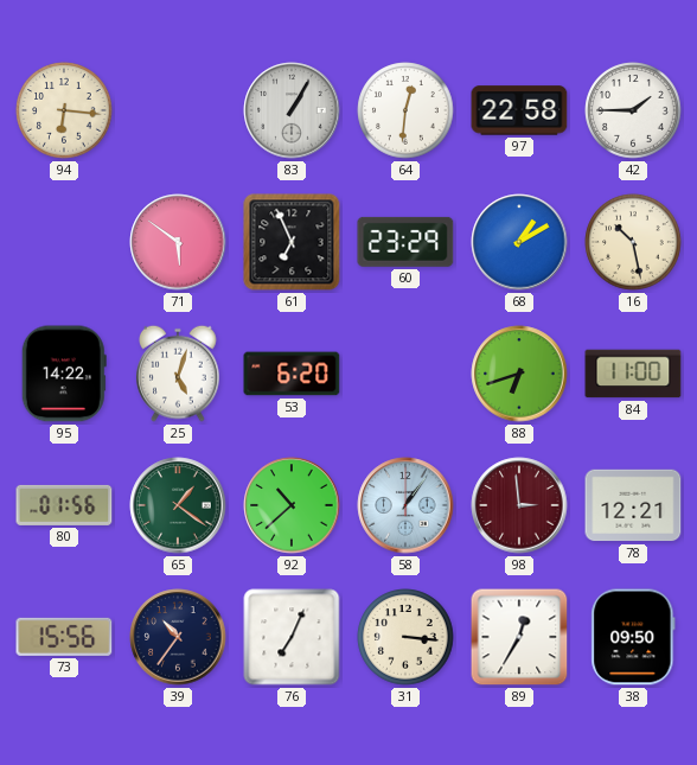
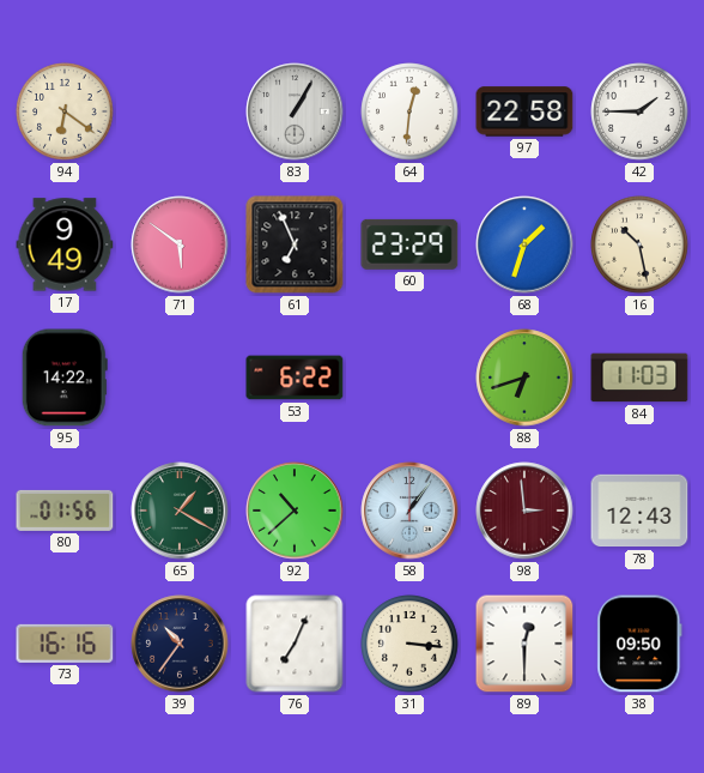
94: 6:16 -> 6:21 (65, 111)
17: none -> 9:49 (65, 244)
68: 1:10 -> 1:33 (524, 244)
25: 5:03 -> none (179, 374)
53: 6:20 -> 6:22 (295, 378)
84: 11:00 -> 11:03 (639, 378)
65: 1:21 -> 1:20 (180, 511)
78: 12:21 -> 12:43 (639, 511)
73: 15:56 -> 16:16 (65, 644)
89: 12:35 -> 12:30 (524, 644)
